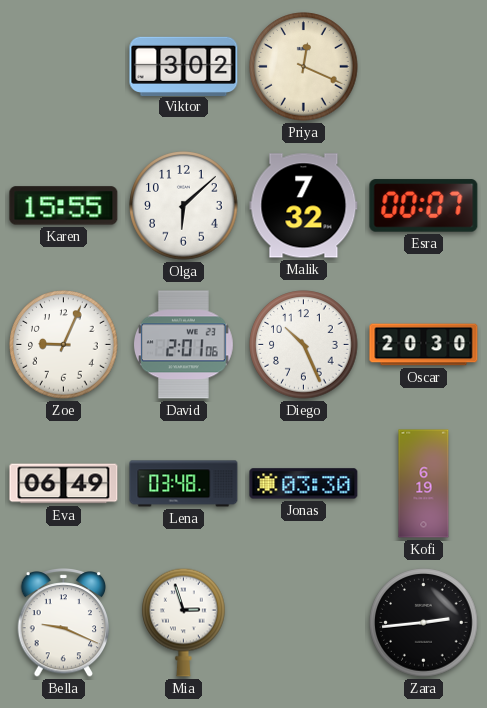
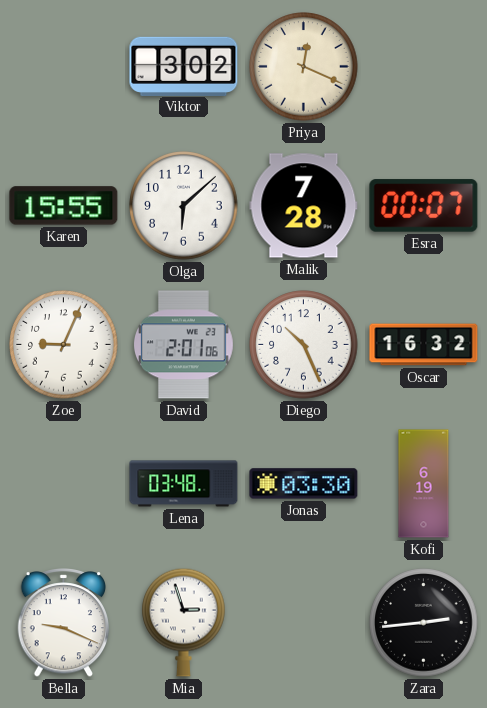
Malik: 7:32 -> 7:28 (304, 206)
Oscar: 20:30 -> 16:32 (424, 345)
Eva: 06:49 -> none (64, 484)
